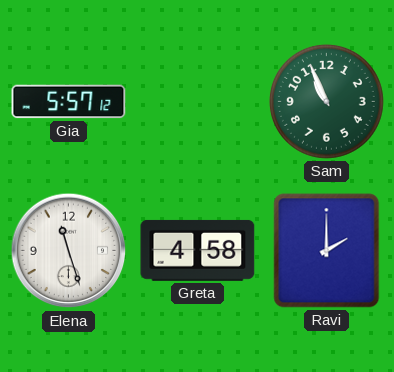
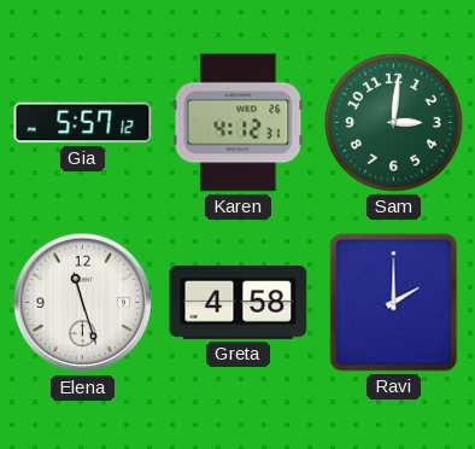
Karen: none -> 4:12 (239, 123)
Sam: 10:56 -> 3:01 (393, 122)
